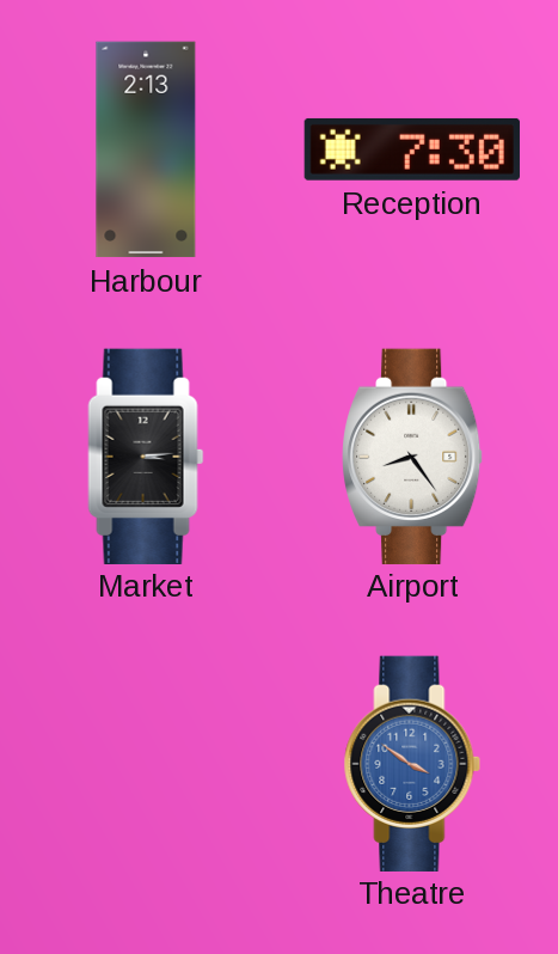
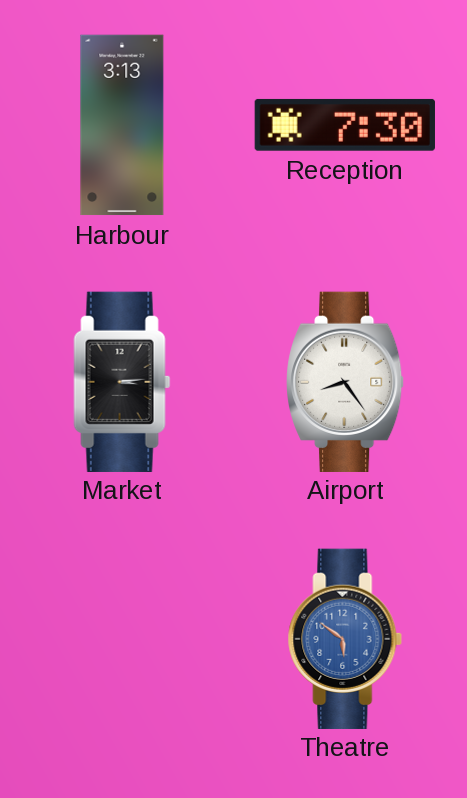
Harbour: 2:13 -> 3:13 (122, 125)
Theatre: 3:51 -> 5:51 (345, 638)
